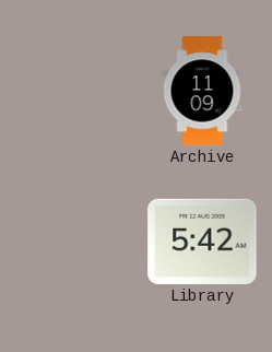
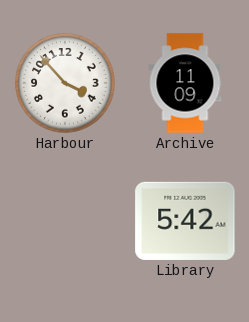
Harbour: none -> 3:53 (65, 83)
